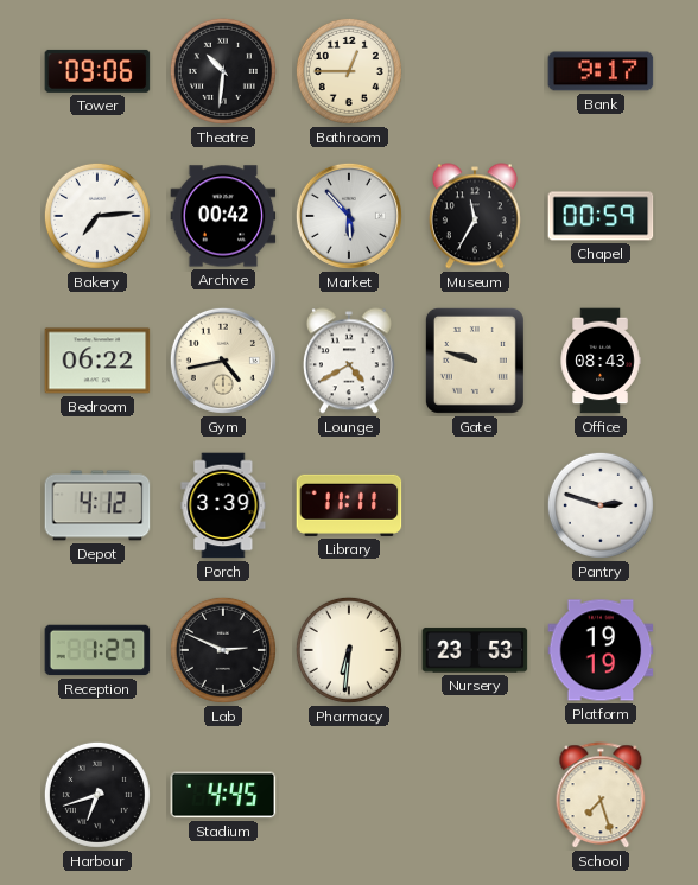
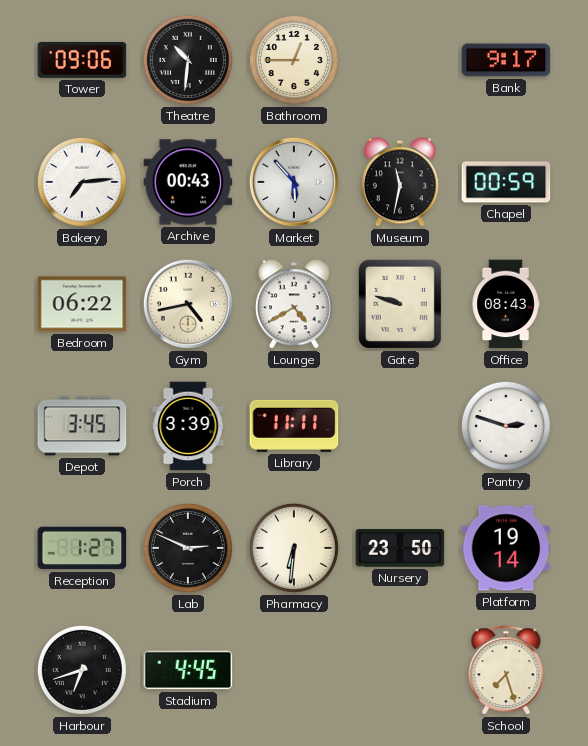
Archive: 00:42 -> 00:43 (188, 182)
Museum: 11:35 -> 11:32 (400, 182)
Depot: 4:12 -> 3:45 (82, 426)
Nursery: 23:53 -> 23:50 (400, 548)
Platform: 19:19 -> 19:14 (506, 548)
